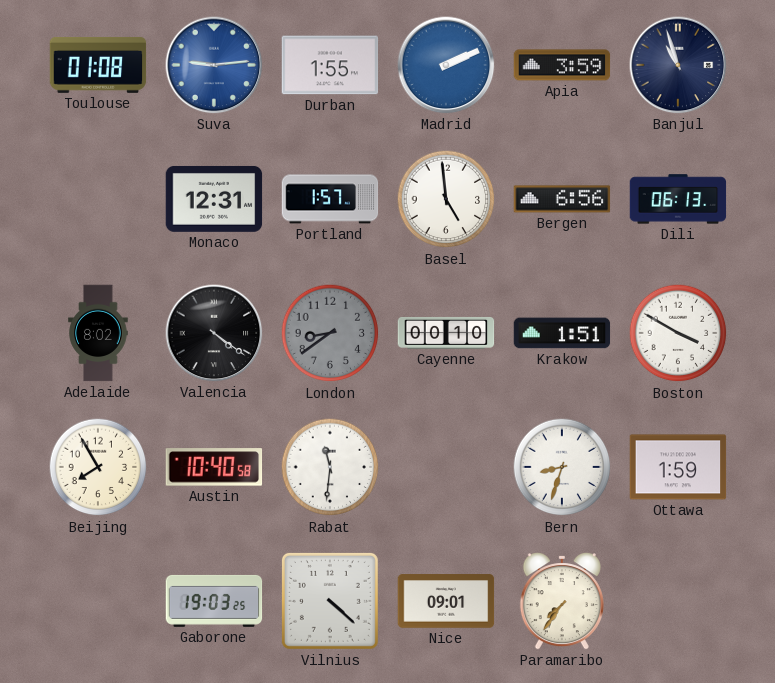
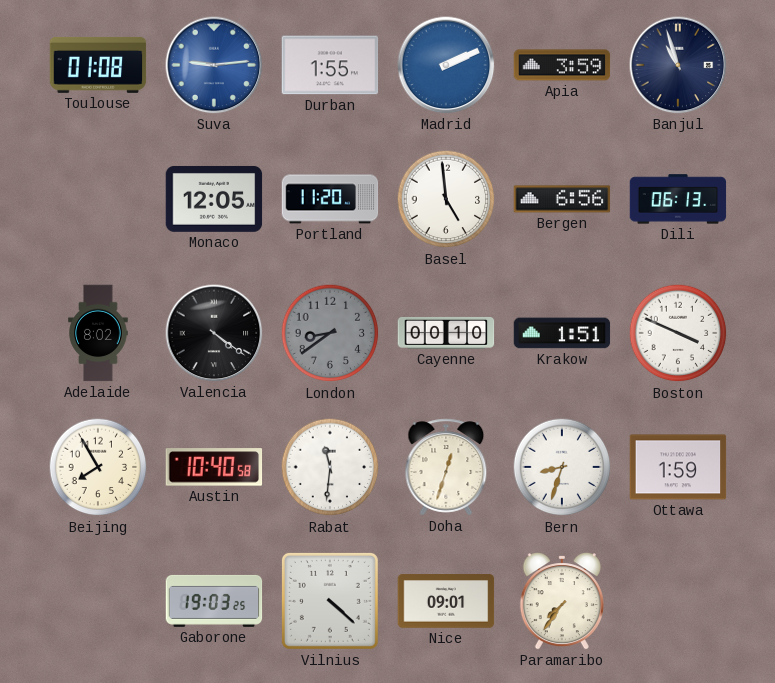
Monaco: 12:31 -> 12:05 (214, 199)
Portland: 1:57 -> 11:20 (330, 199)
Boston: 3:50 -> 3:49 (678, 333)
Doha: none -> 12:33 (446, 467)
